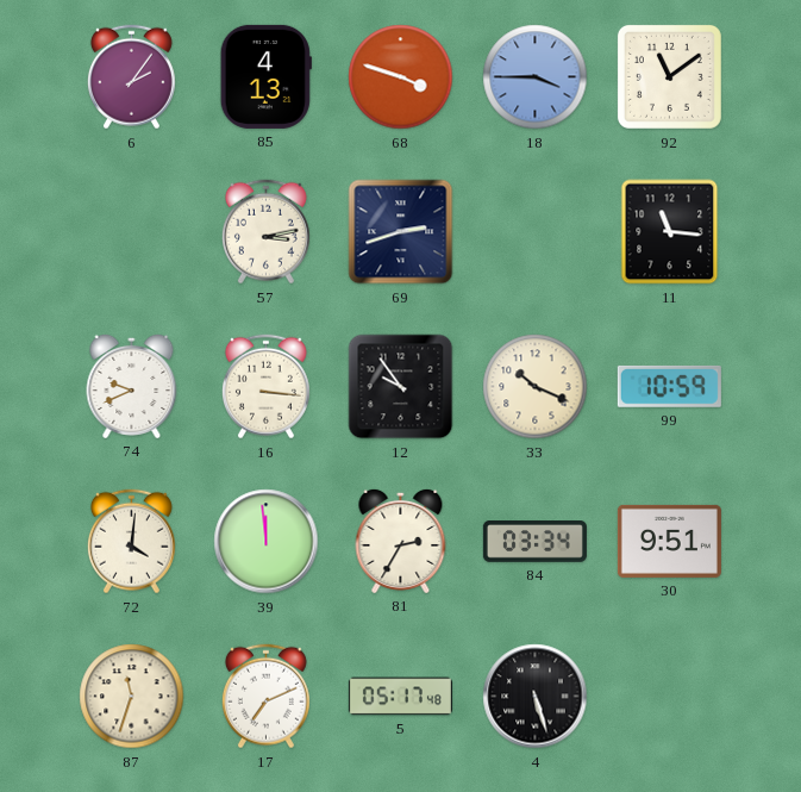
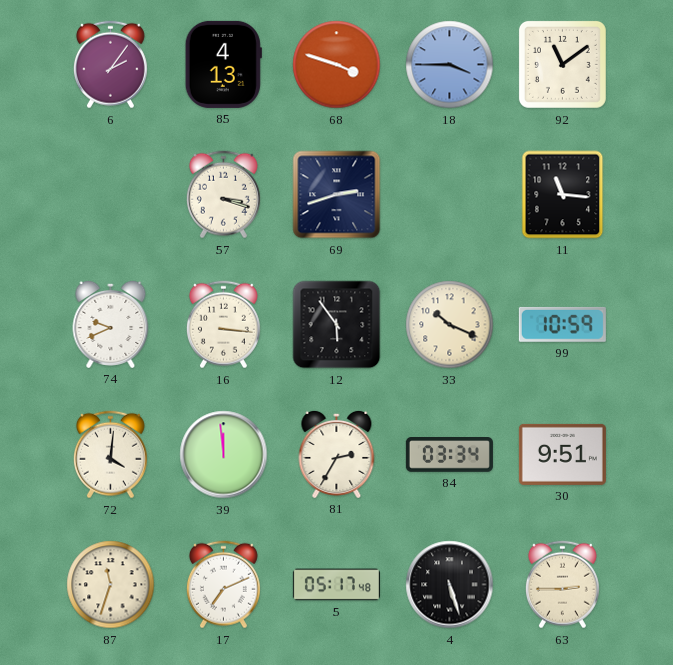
57: 3:13 -> 3:18 (223, 195)
12: 9:54 -> 5:54 (337, 325)
63: none -> 2:45 (562, 585)
